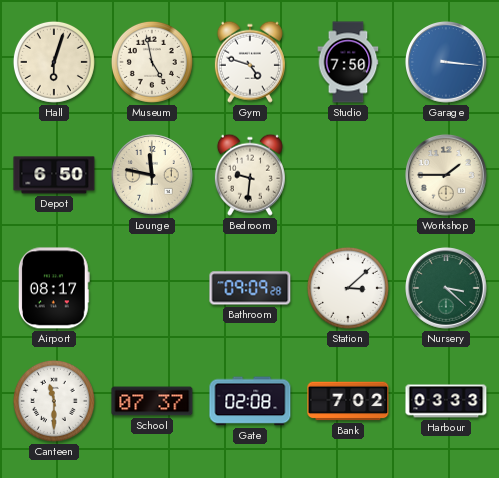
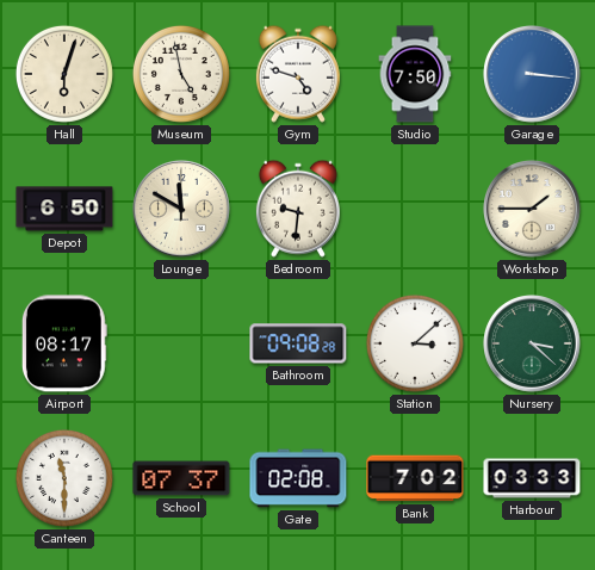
Lounge: 11:47 -> 11:50 (182, 210)
Bathroom: 09:09 -> 09:08 (298, 343)
